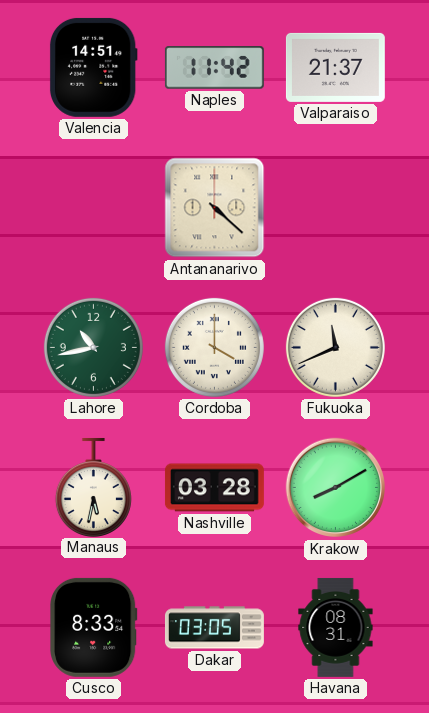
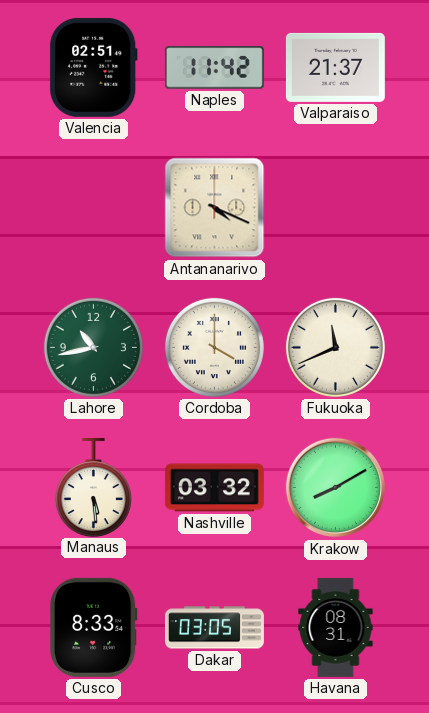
Valencia: 14:51 -> 02:51 (93, 67)
Antananarivo: 4:22 -> 4:19 (215, 208)
Manaus: 5:32 -> 5:29 (93, 487)
Nashville: 03:28 -> 03:32 (214, 488)
